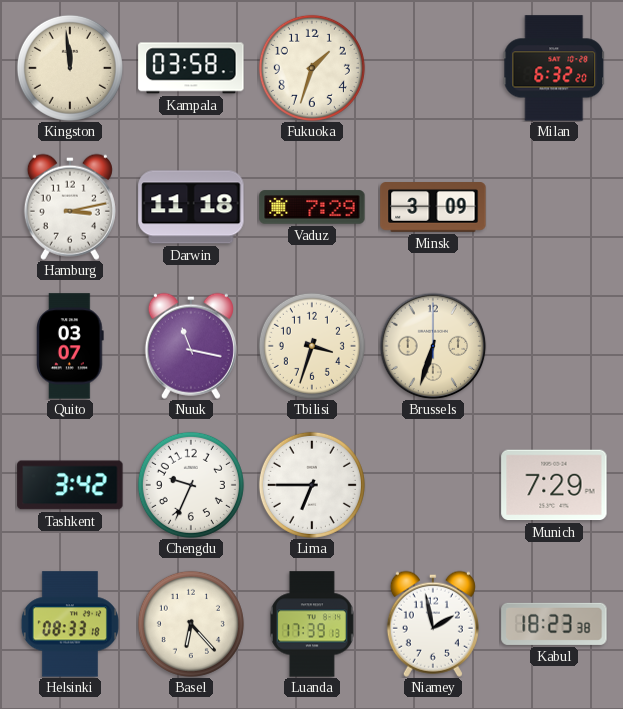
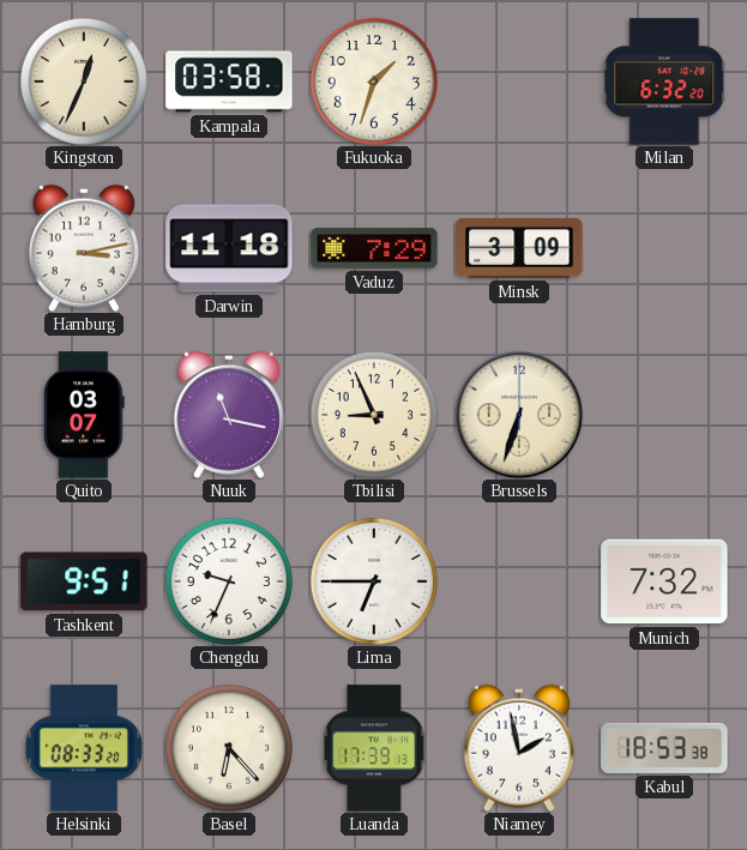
Kingston: 11:59 -> 12:34 (84, 82)
Tbilisi: 3:33 -> 8:56 (374, 415)
Tashkent: 3:42 -> 9:51 (84, 581)
Munich: 7:29 -> 7:32 (664, 581)
Helsinki: 08:33:18 -> 08:33:20 (84, 748)
Kabul: 18:23 -> 18:53 (664, 748)
